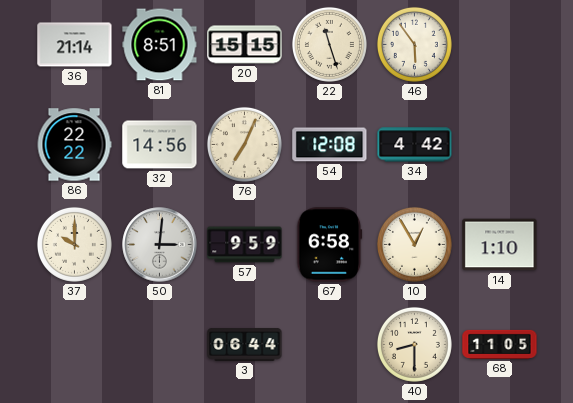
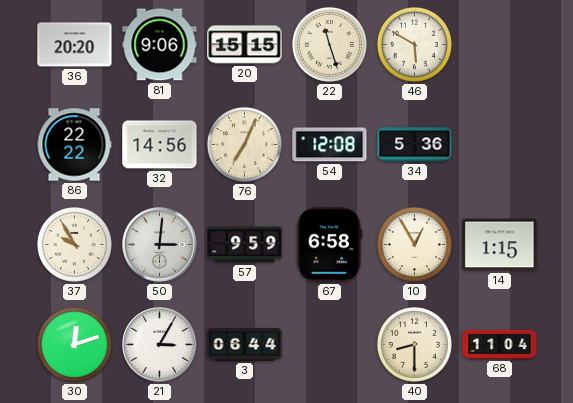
36: 21:14 -> 20:20 (75, 45)
81: 8:51 -> 9:06 (160, 45)
46: 5:54 -> 5:50 (414, 44)
34: 4:42 -> 5:36 (415, 145)
37: 10:00 -> 9:55 (74, 244)
14: 1:10 -> 1:15 (500, 245)
30: none -> 12:12 (74, 344)
21: none -> 3:05 (160, 345)
68: 11:05 -> 11:04 (500, 344)
